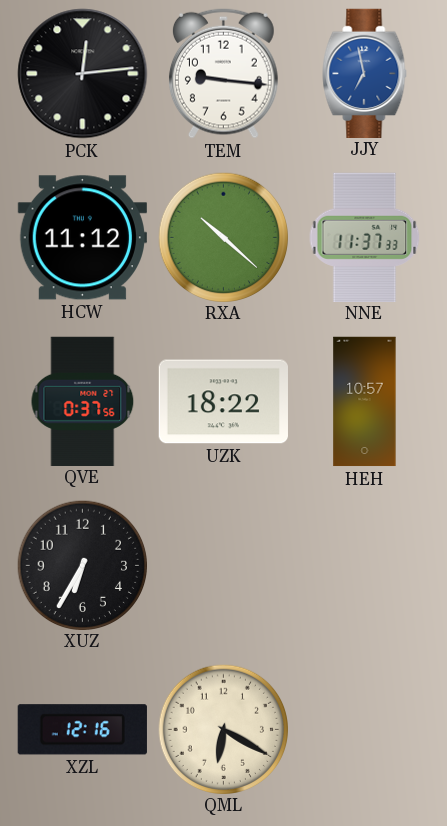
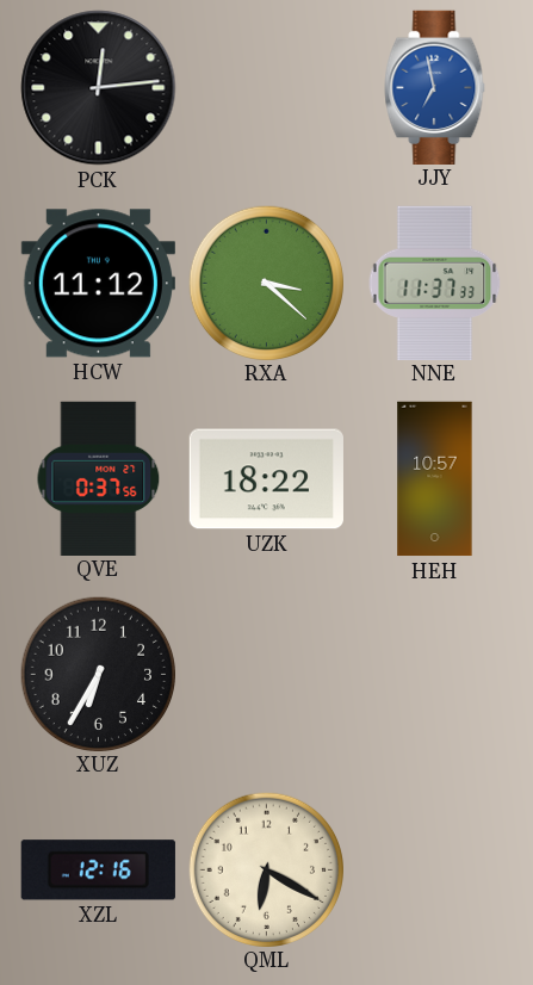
TEM: 9:16 -> none (223, 73)
RXA: 10:22 -> 3:22 (266, 283)
